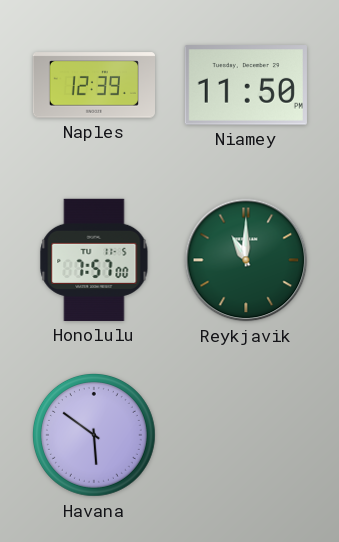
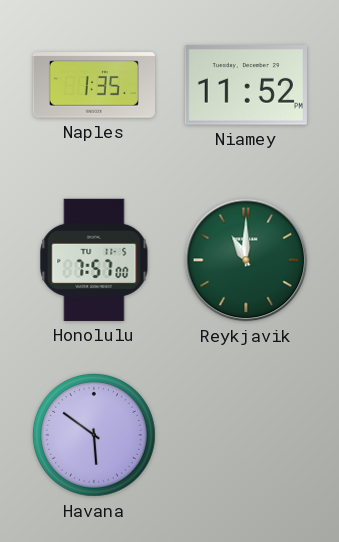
Naples: 12:39 -> 1:35 (93, 85)
Niamey: 11:50 -> 11:52 (246, 85)
